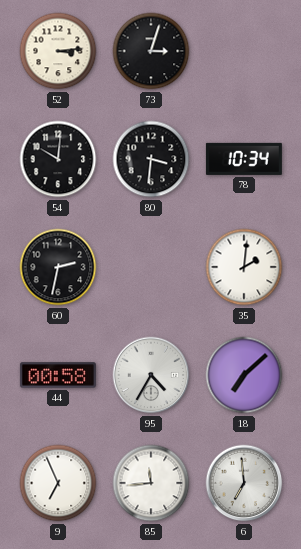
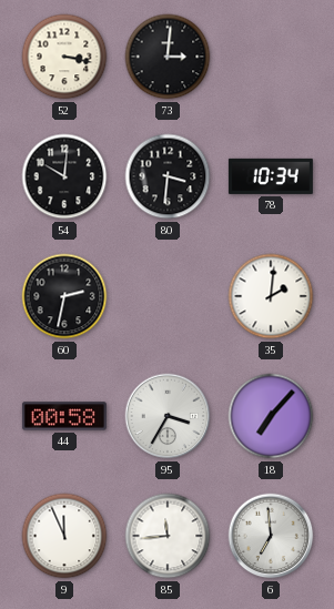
52: 3:14 -> 3:17 (64, 57)
73: 3:03 -> 3:01 (168, 57)
95: 4:35 -> 3:35 (168, 416)
18: 7:08 -> 7:07 (271, 416)
9: 6:56 -> 11:56 (64, 536)
